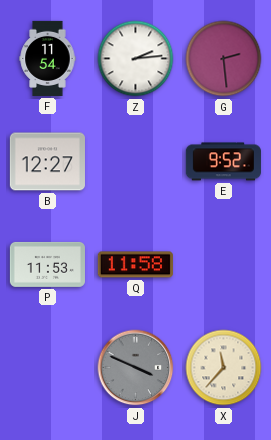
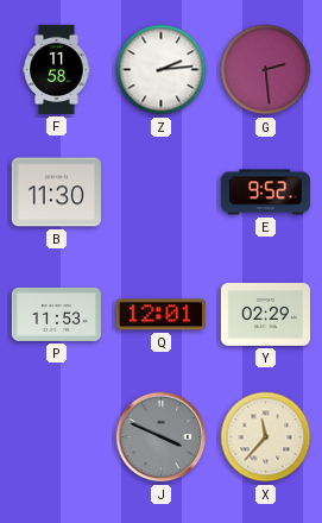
F: 11:54 -> 11:58 (57, 69)
B: 12:27 -> 11:30 (56, 193)
Q: 11:58 -> 12:01 (160, 315)
Y: none -> 02:29 (265, 315)
